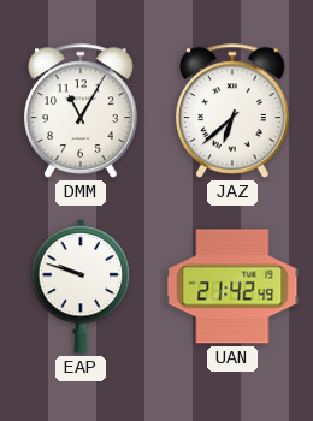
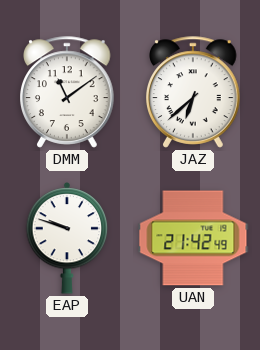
DMM: 11:05 -> 11:09 (68, 92)
